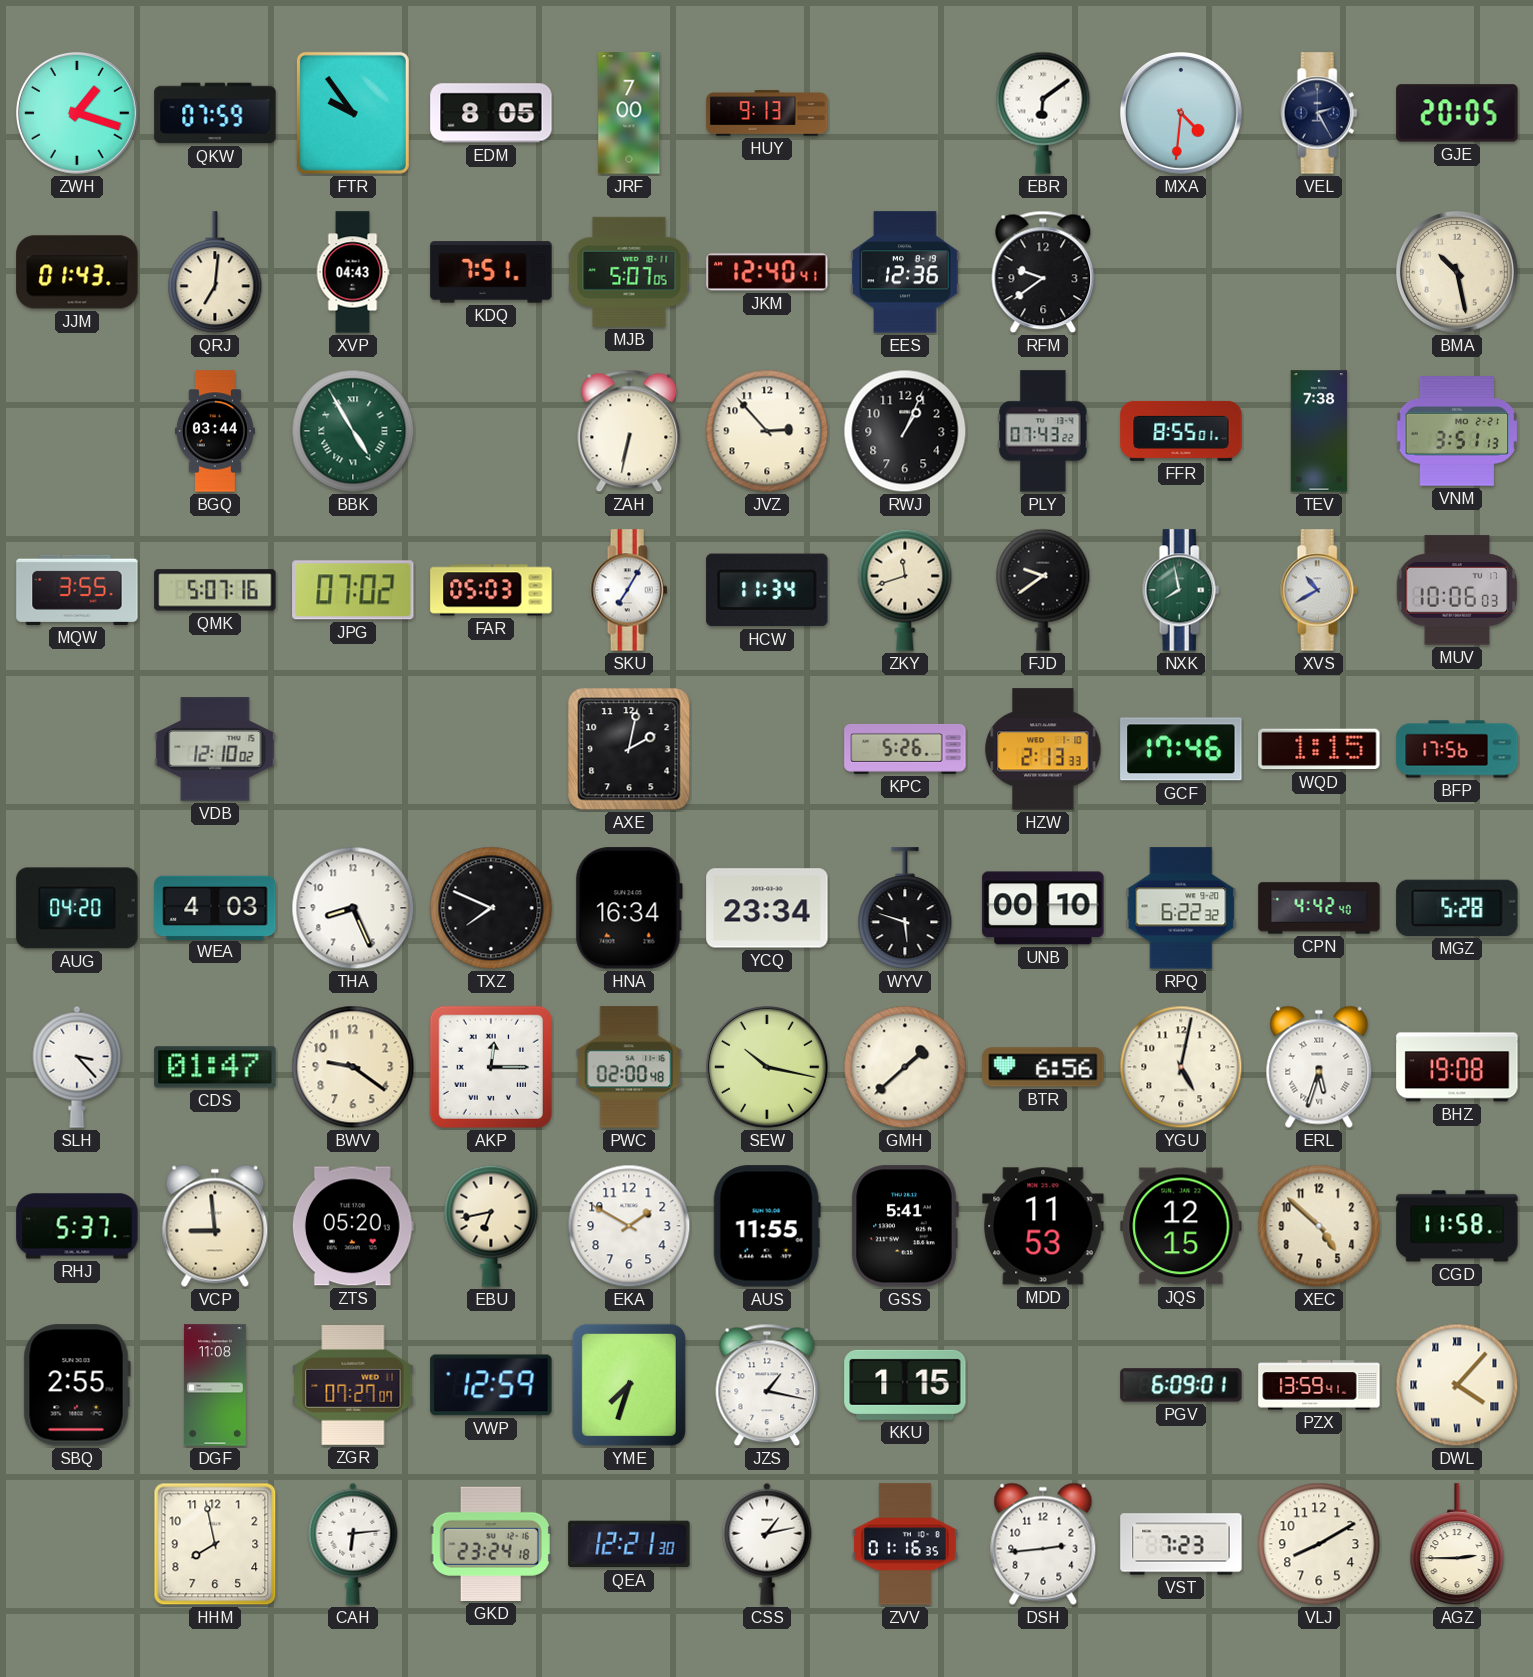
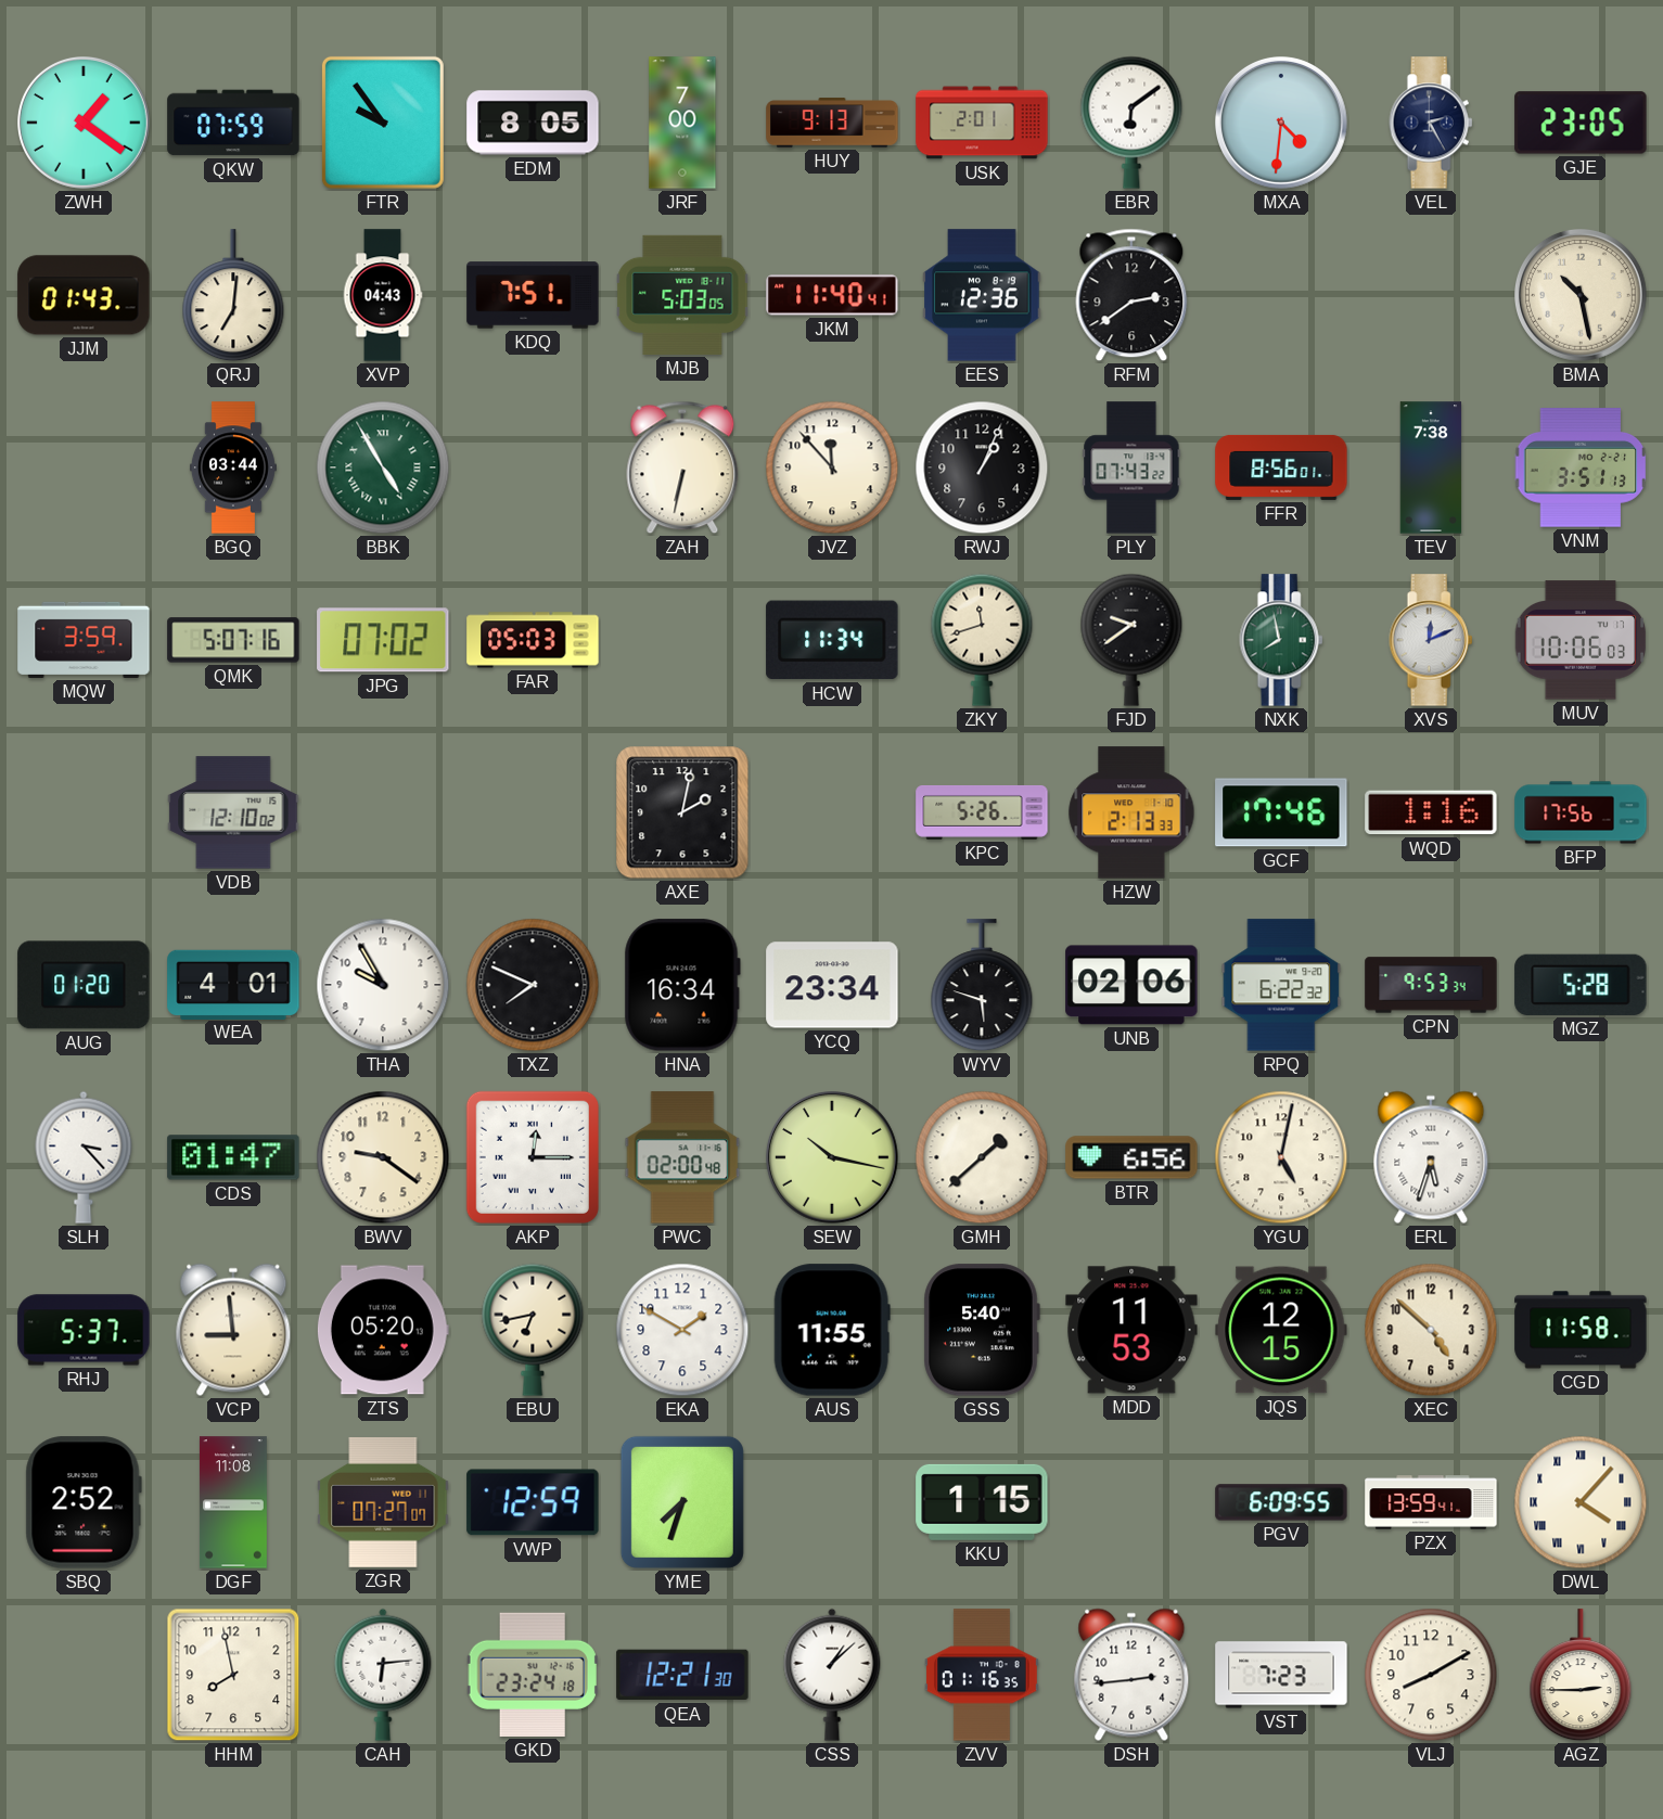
ZWH: 1:18 -> 1:21 (85, 124)
USK: none -> 2:01 (982, 123)
GJE: 20:05 -> 23:05 (1581, 123)
MJB: 5:07 -> 5:03 (682, 295)
JKM: 12:40 -> 11:40 (832, 295)
RFM: 9:39 -> 2:39 (1131, 295)
JVZ: 2:53 -> 11:53 (832, 467)
FFR: 8:55 -> 8:56 (1281, 467)
MQW: 3:55 -> 3:59 (84, 640)
SKU: 7:05 -> none (629, 590)
XVS: 10:40 -> 12:11 (1431, 640)
WQD: 1:15 -> 1:16 (1431, 812)
AUG: 04:20 -> 01:20 (84, 985)
WEA: 4:03 -> 4:01 (233, 984)
THA: 8:26 -> 9:55 (383, 985)
UNB: 00:10 -> 02:06 (1131, 985)
CPN: 4:42 -> 9:53 (1431, 985)
BHZ: 19:08 -> none (1457, 1067)
GSS: 5:41 -> 5:40 (982, 1330)
SBQ: 2:55 -> 2:52 (84, 1502)
JZS: 1:17 -> none (767, 1385)
PGV: 6:09:01 -> 6:09:55 (1281, 1502)
CSS: 1:13 -> 1:08 (832, 1675)
